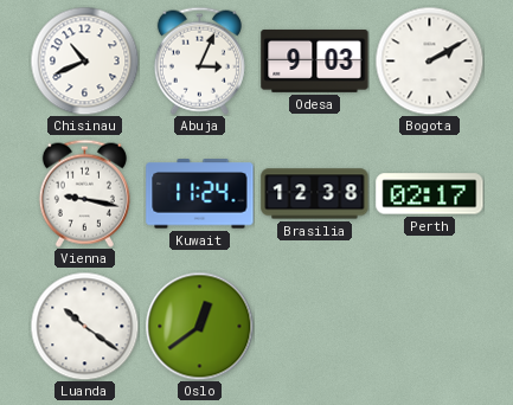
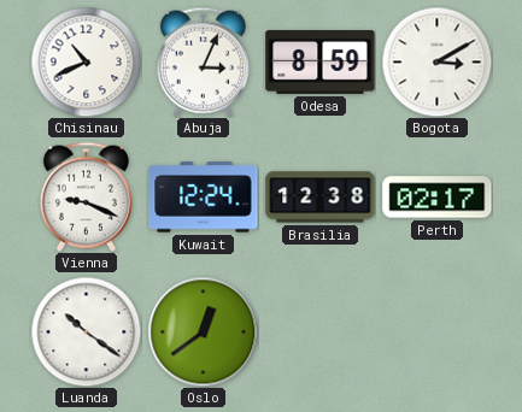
Odesa: 9:03 -> 8:59 (321, 61)
Bogota: 2:10 -> 3:10 (436, 61)
Vienna: 9:17 -> 9:19 (86, 196)
Kuwait: 11:24 -> 12:24 (204, 198)
